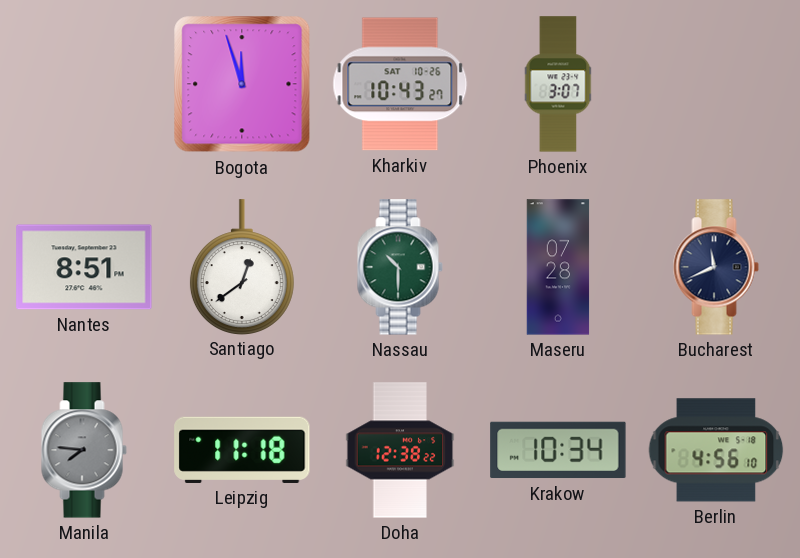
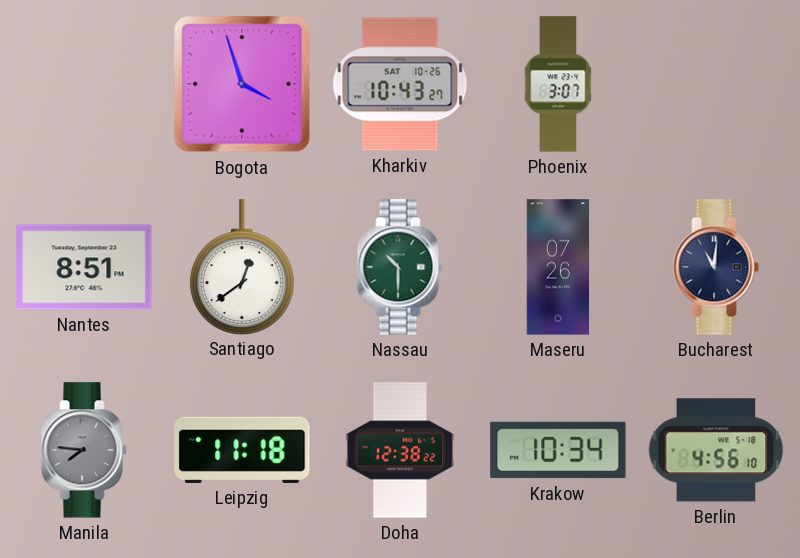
Bogota: 11:57 -> 3:57 (242, 84)
Maseru: 07:28 -> 07:26 (558, 267)
Bucharest: 11:41 -> 11:01 (716, 267)
